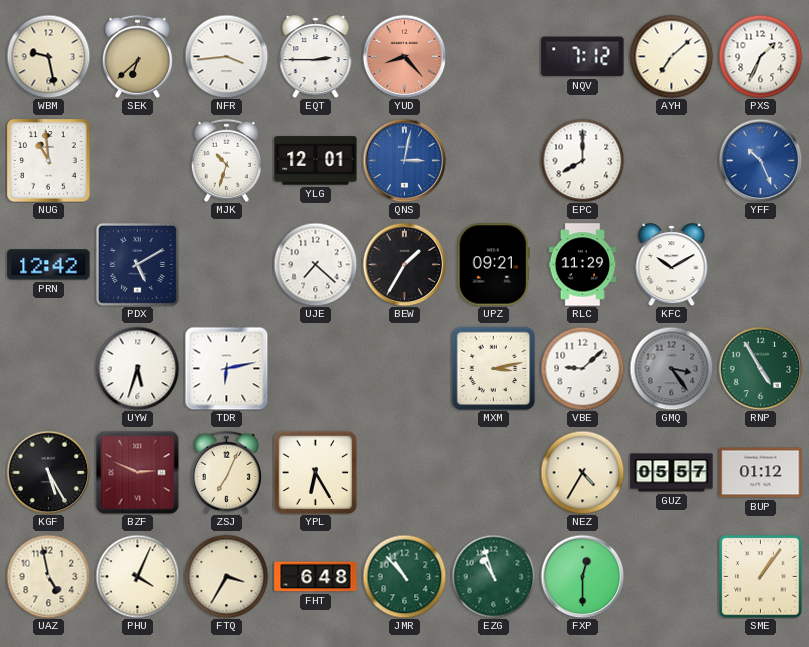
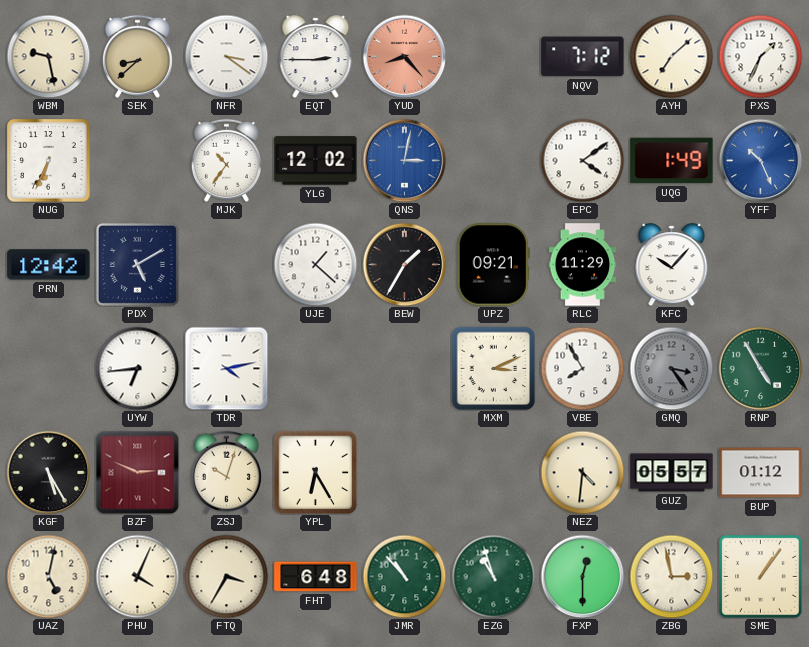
SEK: 6:38 -> 8:38 (137, 56)
NFR: 3:44 -> 3:21 (226, 56)
NUG: 10:59 -> 6:34 (49, 161)
MJK: 10:33 -> 10:36 (226, 160)
YLG: 12:01 -> 12:02 (316, 161)
EPC: 8:00 -> 4:09 (582, 160)
UQG: none -> 1:49 (672, 161)
UJE: 7:22 -> 1:22 (315, 264)
KFC: 10:10 -> 10:07 (672, 265)
UYW: 5:33 -> 6:44 (137, 368)
TDR: 6:13 -> 4:13 (226, 368)
MXM: 3:13 -> 3:11 (493, 368)
VBE: 9:08 -> 7:55 (582, 368)
ZSJ: 7:04 -> 10:03 (226, 472)
NEZ: 4:35 -> 4:31 (582, 472)
UAZ: 4:58 -> 5:02 (48, 576)
ZBG: none -> 2:58 (671, 576)
